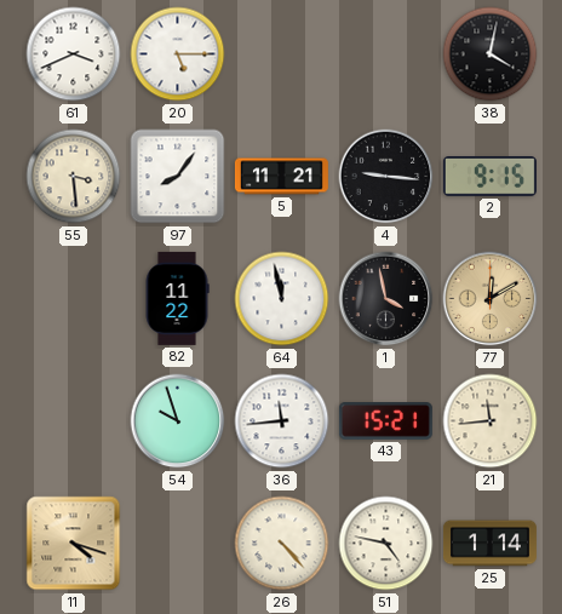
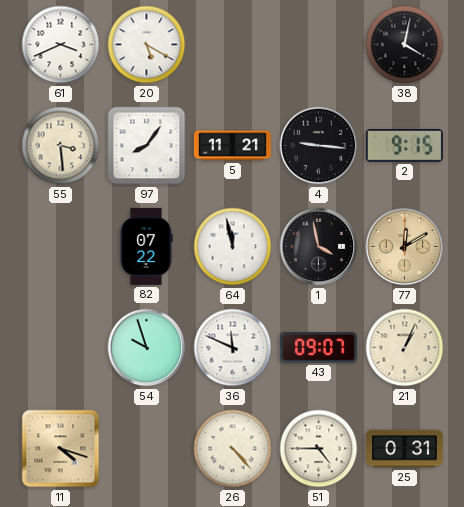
20: 5:15 -> 5:20 (147, 45)
82: 11:22 -> 07:22 (146, 246)
36: 11:44 -> 11:49 (233, 348)
43: 15:21 -> 09:07 (318, 348)
21: 11:44 -> 1:04 (405, 348)
51: 4:47 -> 4:45 (319, 449)
25: 1:14 -> 0:31 (404, 449)
